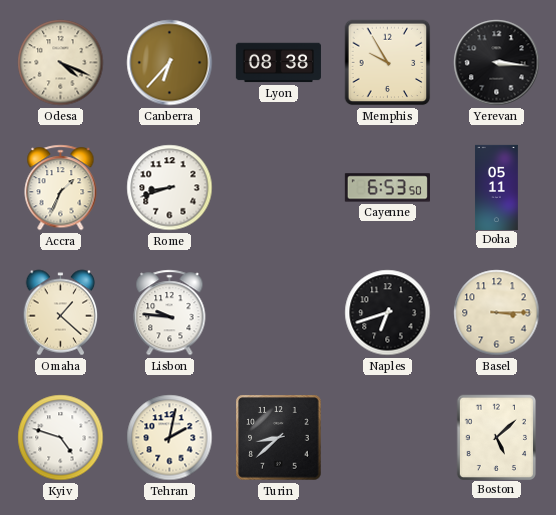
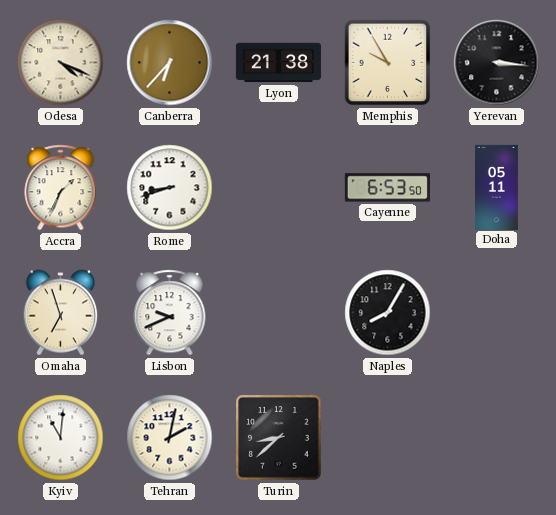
Lyon: 08:38 -> 21:38 (278, 63)
Omaha: 1:22 -> 6:57 (61, 313)
Lisbon: 9:46 -> 9:41 (170, 313)
Naples: 6:42 -> 8:05 (388, 313)
Basel: 3:15 -> none (497, 313)
Kyiv: 4:48 -> 11:01 (61, 438)
Boston: 5:08 -> none (496, 437)
